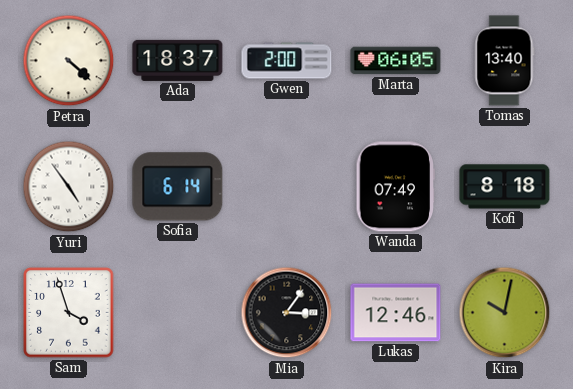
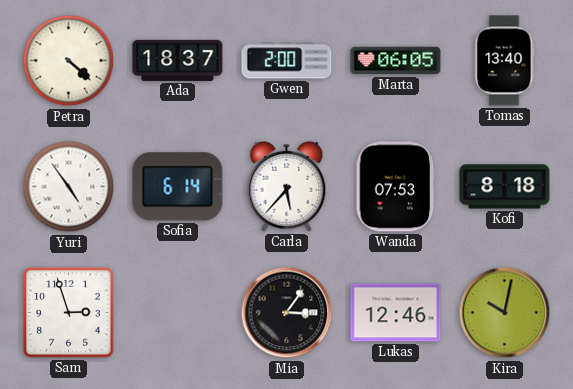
Carla: none -> 5:37 (287, 186)
Wanda: 07:49 -> 07:53 (395, 187)
Sam: 3:57 -> 2:57 (69, 313)
